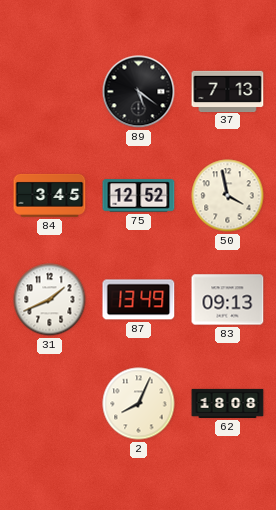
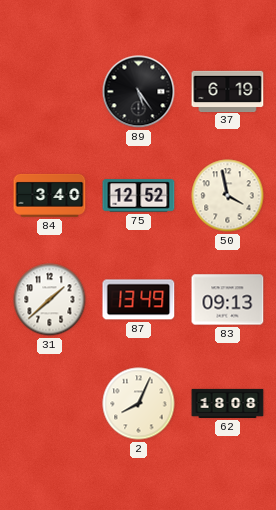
89: 5:21 -> 5:24 (139, 92)
37: 7:13 -> 6:19 (228, 91)
84: 3:45 -> 3:40 (50, 195)
31: 1:41 -> 1:38 (50, 300)
